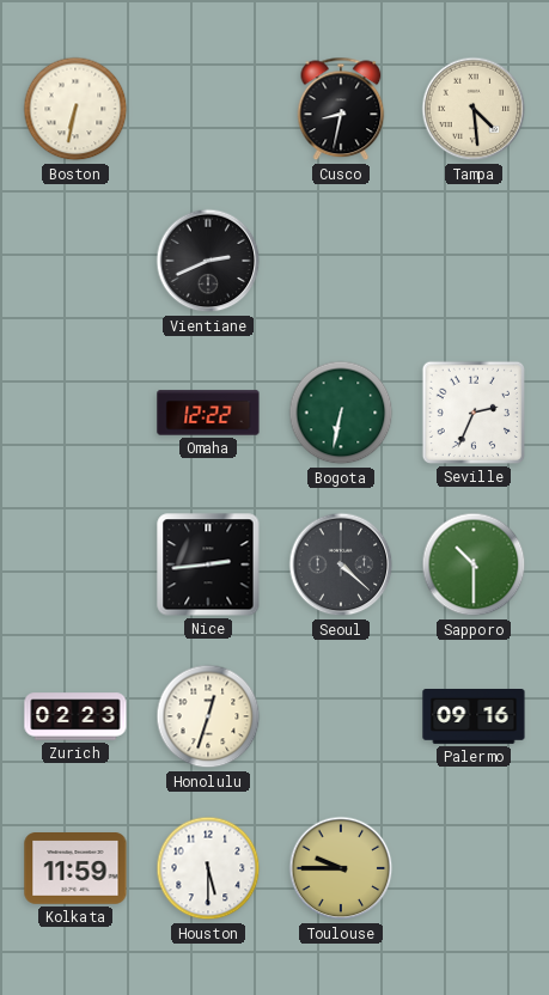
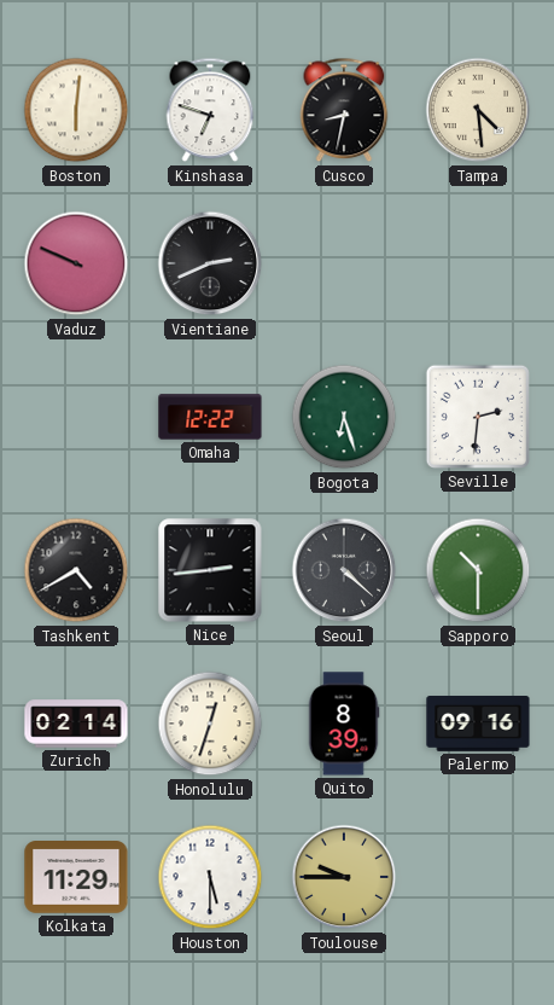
Boston: 6:32 -> 6:01 (76, 110)
Kinshasa: none -> 6:48 (210, 110)
Vaduz: none -> 9:49 (76, 263)
Bogota: 6:32 -> 6:27 (344, 417)
Seville: 2:34 -> 2:31 (478, 417)
Tashkent: none -> 4:40 (76, 570)
Zurich: 02:23 -> 02:14 (76, 724)
Quito: none -> 8:39 (344, 724)
Kolkata: 11:59 -> 11:29 (76, 877)
